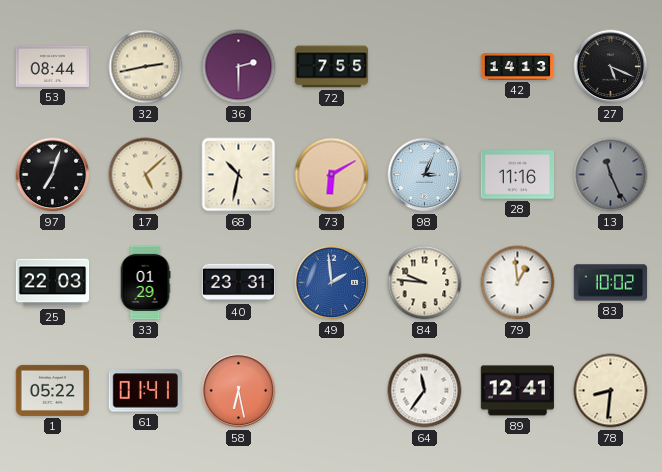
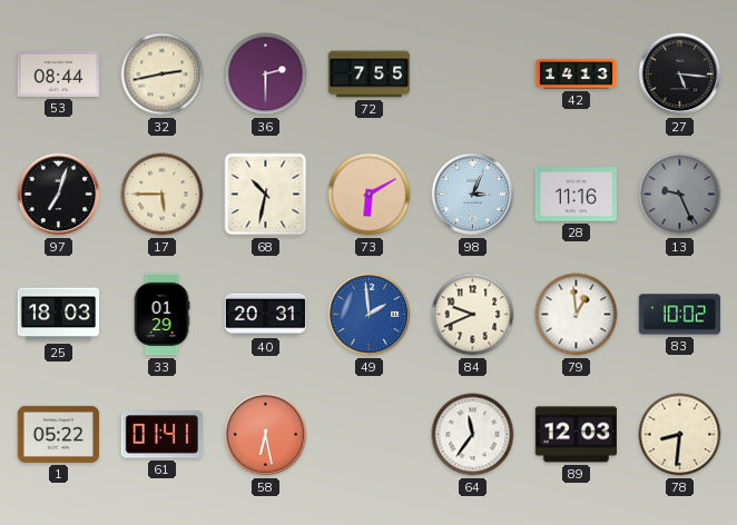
27: 5:19 -> 5:16 (680, 75)
17: 5:08 -> 5:45 (163, 195)
13: 11:26 -> 9:26 (680, 195)
25: 22:03 -> 18:03 (59, 315)
40: 23:31 -> 20:31 (266, 315)
84: 9:46 -> 9:41 (473, 315)
89: 12:41 -> 12:03 (576, 435)
